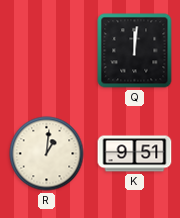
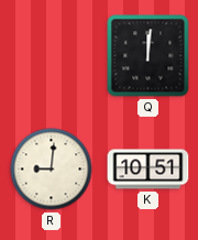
R: 1:01 -> 9:01 (52, 170)
K: 9:51 -> 10:51 (148, 170)
